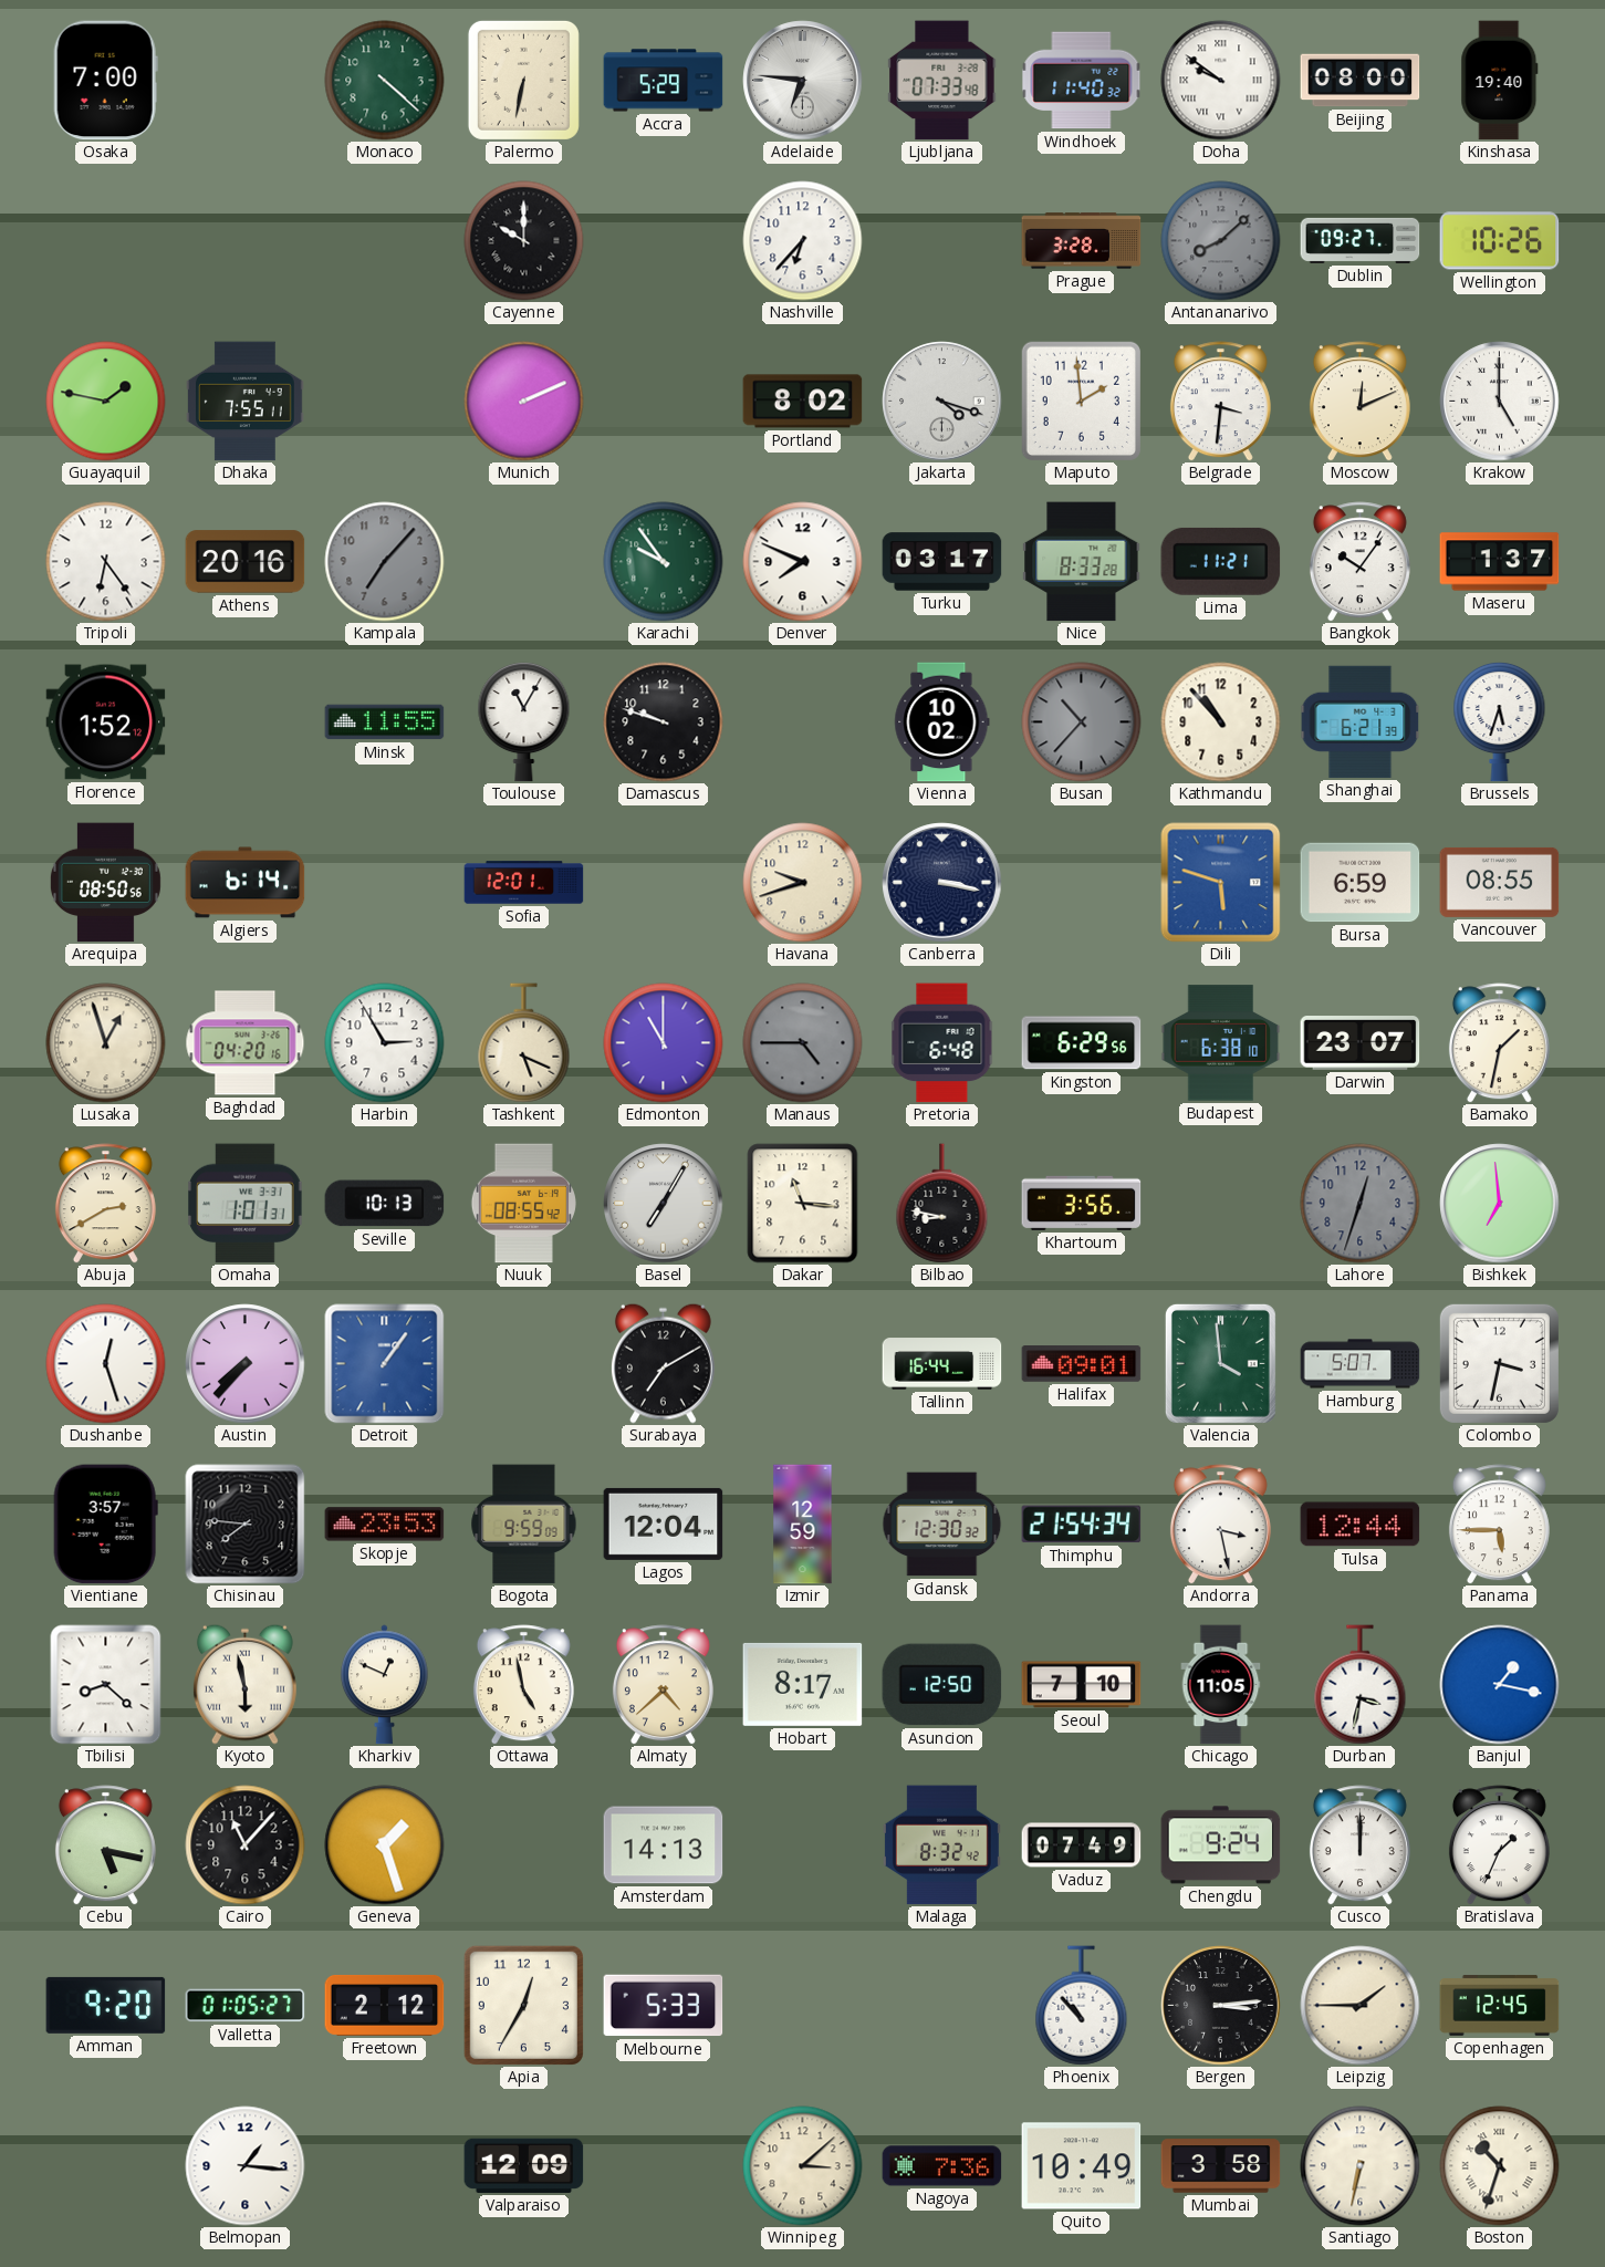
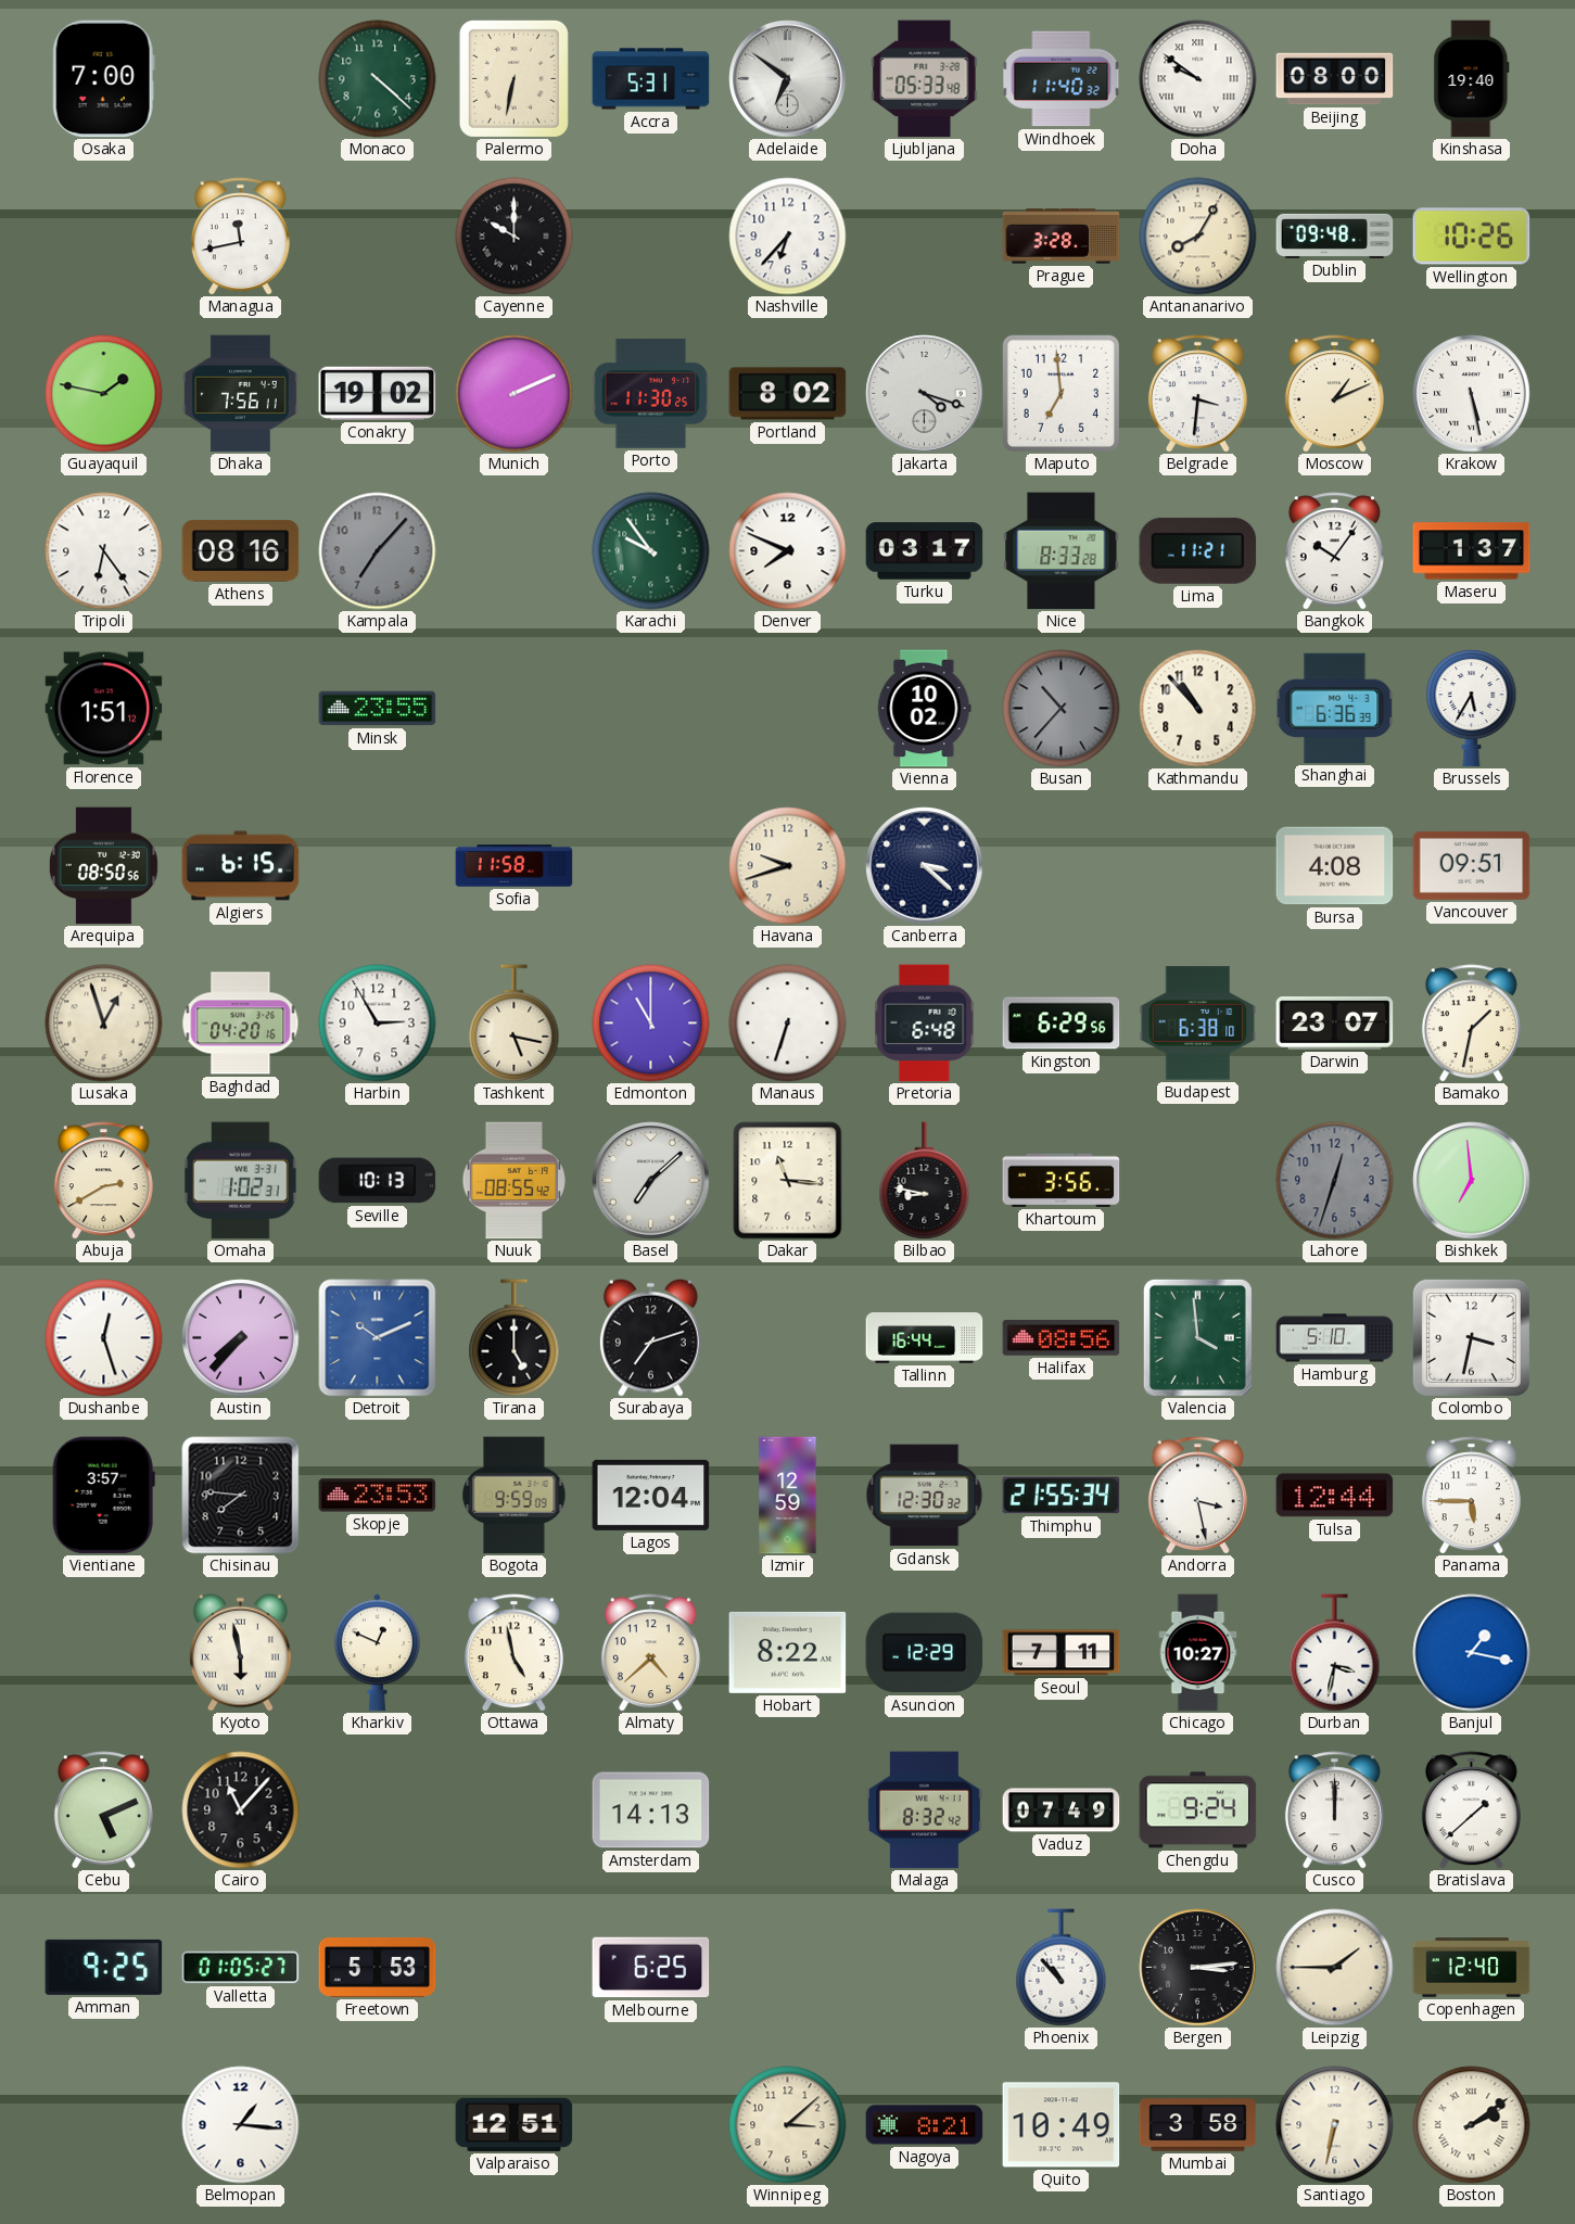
Accra: 5:29 -> 5:31 (651, 79)
Adelaide: 6:46 -> 6:51 (788, 79)
Ljubljana: 07:33 -> 05:33 (925, 79)
Managua: none -> 11:43 (240, 237)
Antananarivo: 8:08 -> 8:05 (1198, 237)
Antananarivo dial: grey -> cream (1198, 237)
Dublin: 09:27 -> 09:48 (1335, 236)
Dhaka: 7:55 -> 7:56 (241, 394)
Conakry: none -> 19:02 (378, 393)
Porto: none -> 11:30 (651, 394)
Maputo: 1:59 -> 6:59 (1060, 393)
Moscow: 12:11 -> 1:11 (1334, 394)
Krakow: 5:00 -> 5:28 (1472, 394)
Athens: 20:16 -> 08:16 (241, 551)
Florence: 1:52 -> 1:51 (104, 709)
Minsk: 11:55 -> 23:55 (378, 709)
Toulouse: 11:05 -> none (524, 721)
Damascus: 9:48 -> none (664, 722)
Shanghai: 6:21 -> 6:36 (1335, 708)
Brussels: 5:33 -> 5:35 (1472, 708)
Algiers: 6:14 -> 6:15 (241, 866)
Sofia: 12:01 -> 11:58 (515, 866)
Canberra: 3:17 -> 3:22 (925, 866)
Dili: 5:48 -> none (1221, 883)
Bursa: 6:59 -> 4:08 (1335, 866)
Vancouver: 08:55 -> 09:51 (1472, 865)
Tashkent: 5:19 -> 5:17 (515, 1024)
Manaus: 4:45 -> 6:33 (788, 1024)
Manaus dial: grey -> white (788, 1024)
Omaha: 1:01 -> 1:02 (241, 1181)
Basel: 7:05 -> 7:08 (651, 1181)
Detroit: 1:06 -> 10:11 (378, 1338)
Tirana: none -> 5:00 (515, 1338)
Surabaya: 7:10 -> 7:12 (650, 1337)
Halifax: 09:01 -> 08:56 (1062, 1338)
Hamburg: 5:07 -> 5:10 (1335, 1338)
Thimphu: 21:54 -> 21:55 (1062, 1496)
Tbilisi: 8:22 -> none (106, 1685)
Hobart: 8:17 -> 8:22 (788, 1652)
Asuncion: 12:50 -> 12:29 (925, 1653)
Seoul: 7:10 -> 7:11 (1062, 1653)
Chicago: 11:05 -> 10:27 (1198, 1653)
Cebu: 5:17 -> 5:11 (103, 1810)
Geneva: 1:27 -> none (385, 1845)
Bratislava: 1:34 -> 1:38 (1471, 1810)
Amman: 9:20 -> 9:25 (104, 1967)
Freetown: 2:12 -> 5:53 (378, 1967)
Apia: 12:35 -> none (523, 2005)
Melbourne: 5:33 -> 6:25 (651, 1968)
Copenhagen: 12:45 -> 12:40 (1472, 1968)
Valparaiso: 12:09 -> 12:51 (515, 2124)
Nagoya: 7:36 -> 8:21 (925, 2125)
Boston: 10:33 -> 2:09 (1472, 2125)
